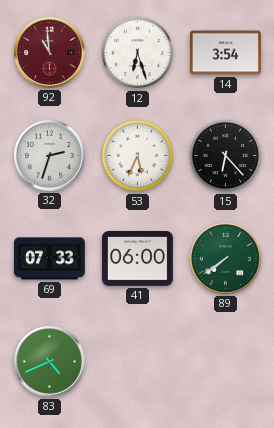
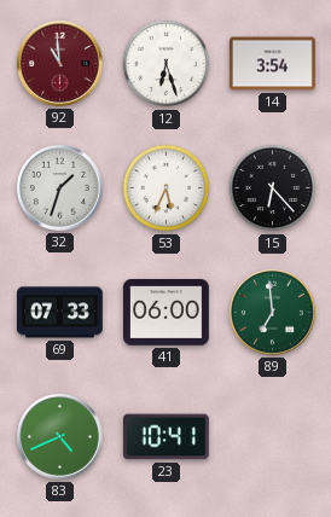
32: 2:33 -> 1:33 (59, 187)
89: 7:39 -> 6:59 (272, 312)
23: none -> 10:41 (165, 437)
